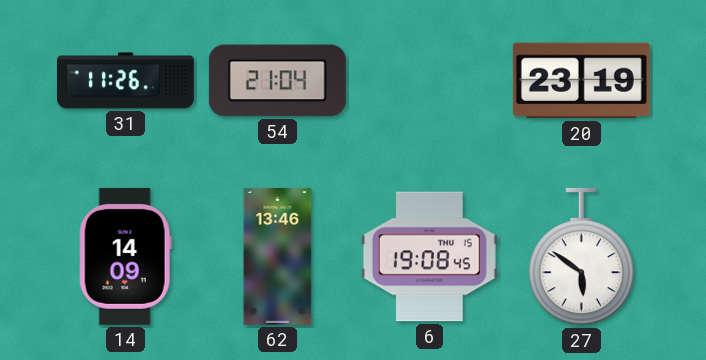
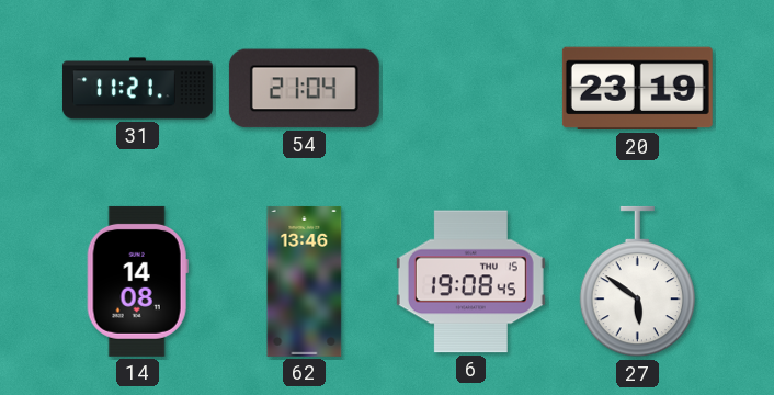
31: 11:26 -> 11:21 (137, 89)
14: 14:09 -> 14:08 (137, 281)
